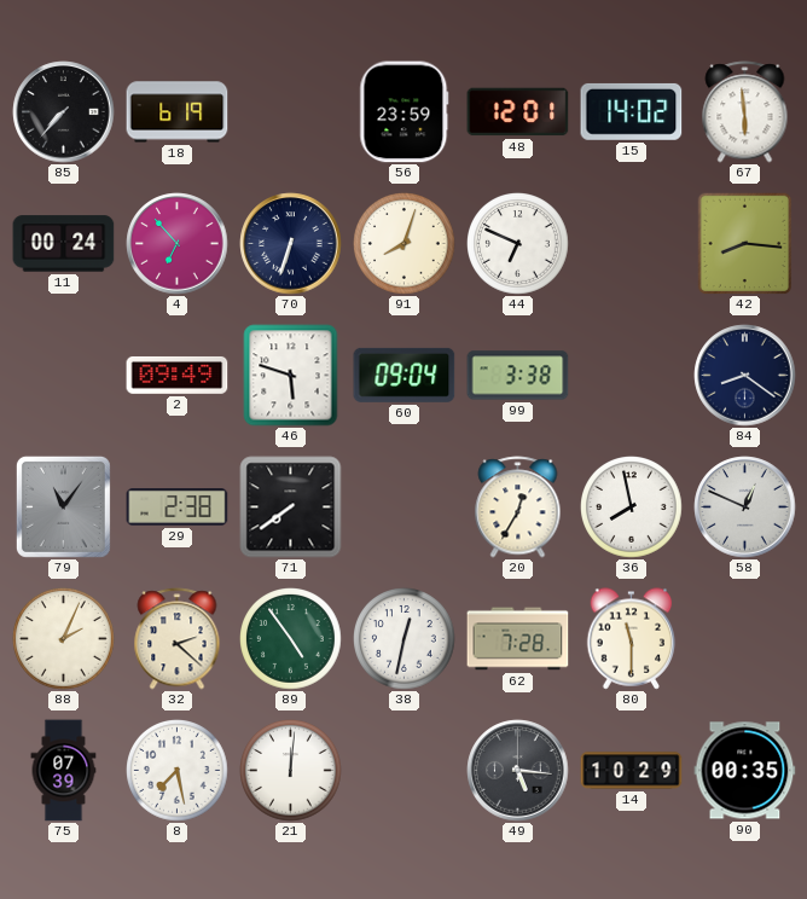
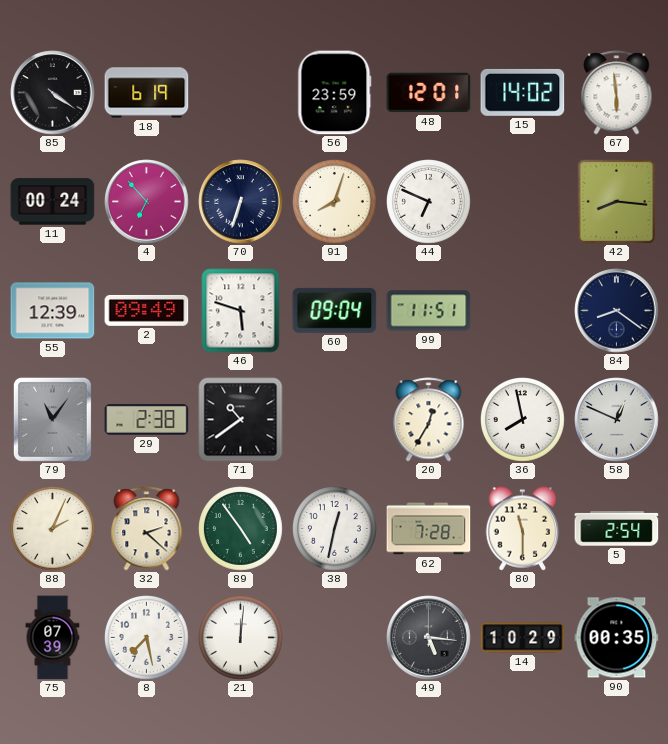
85: 7:37 -> 4:21 (53, 93)
55: none -> 12:39 (53, 311)
99: 3:38 -> 11:51 (429, 311)
71: 7:39 -> 10:39 (241, 420)
5: none -> 2:54 (617, 529)
